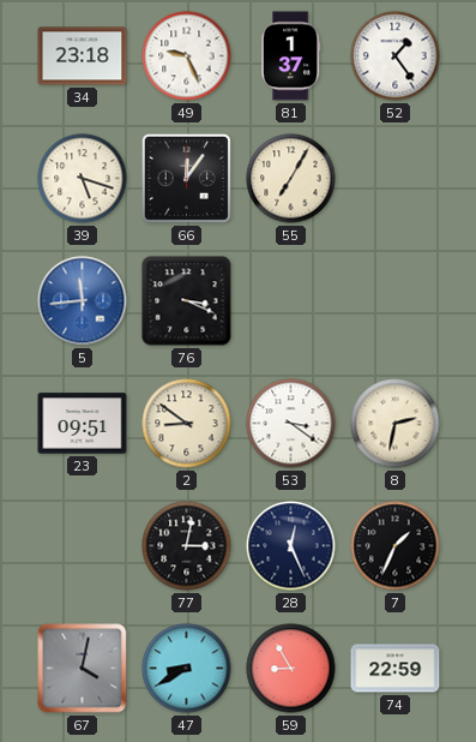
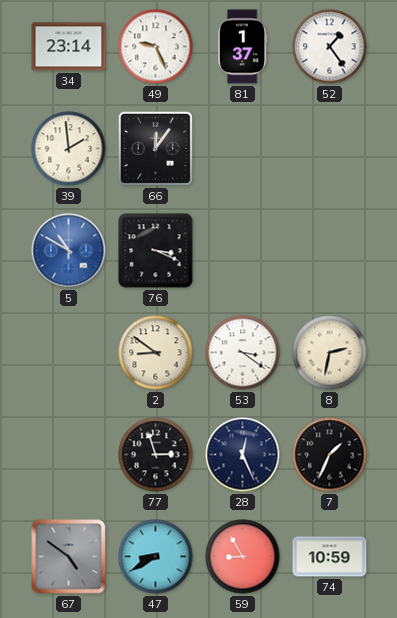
34: 23:18 -> 23:14 (69, 47)
39: 5:18 -> 1:59 (69, 149)
55: 7:05 -> none (291, 179)
5: 11:44 -> 10:50 (69, 251)
23: 09:51 -> none (83, 424)
77: 3:02 -> 2:57 (156, 455)
67: 4:02 -> 4:51 (69, 557)
74: 22:59 -> 10:59 (330, 557)
